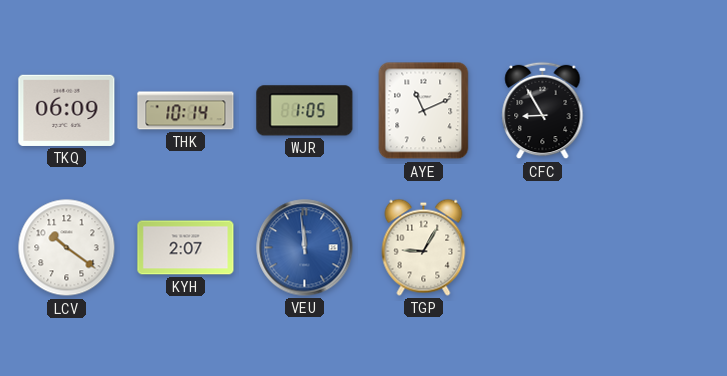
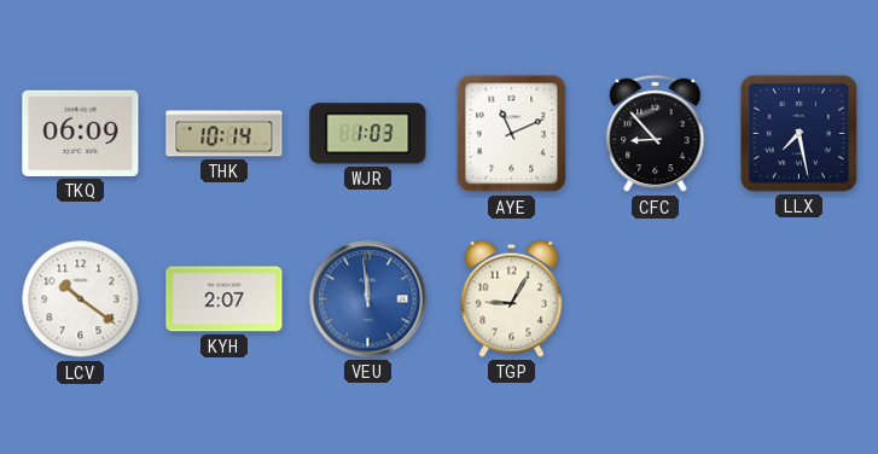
WJR: 1:05 -> 1:03 (368, 134)
CFC: 8:55 -> 8:53 (656, 134)
LLX: none -> 7:28 (798, 133)
